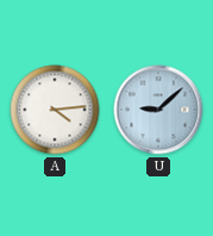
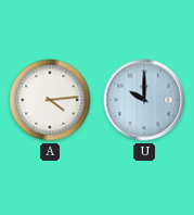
U: 9:08 -> 10:00 (144, 100)
